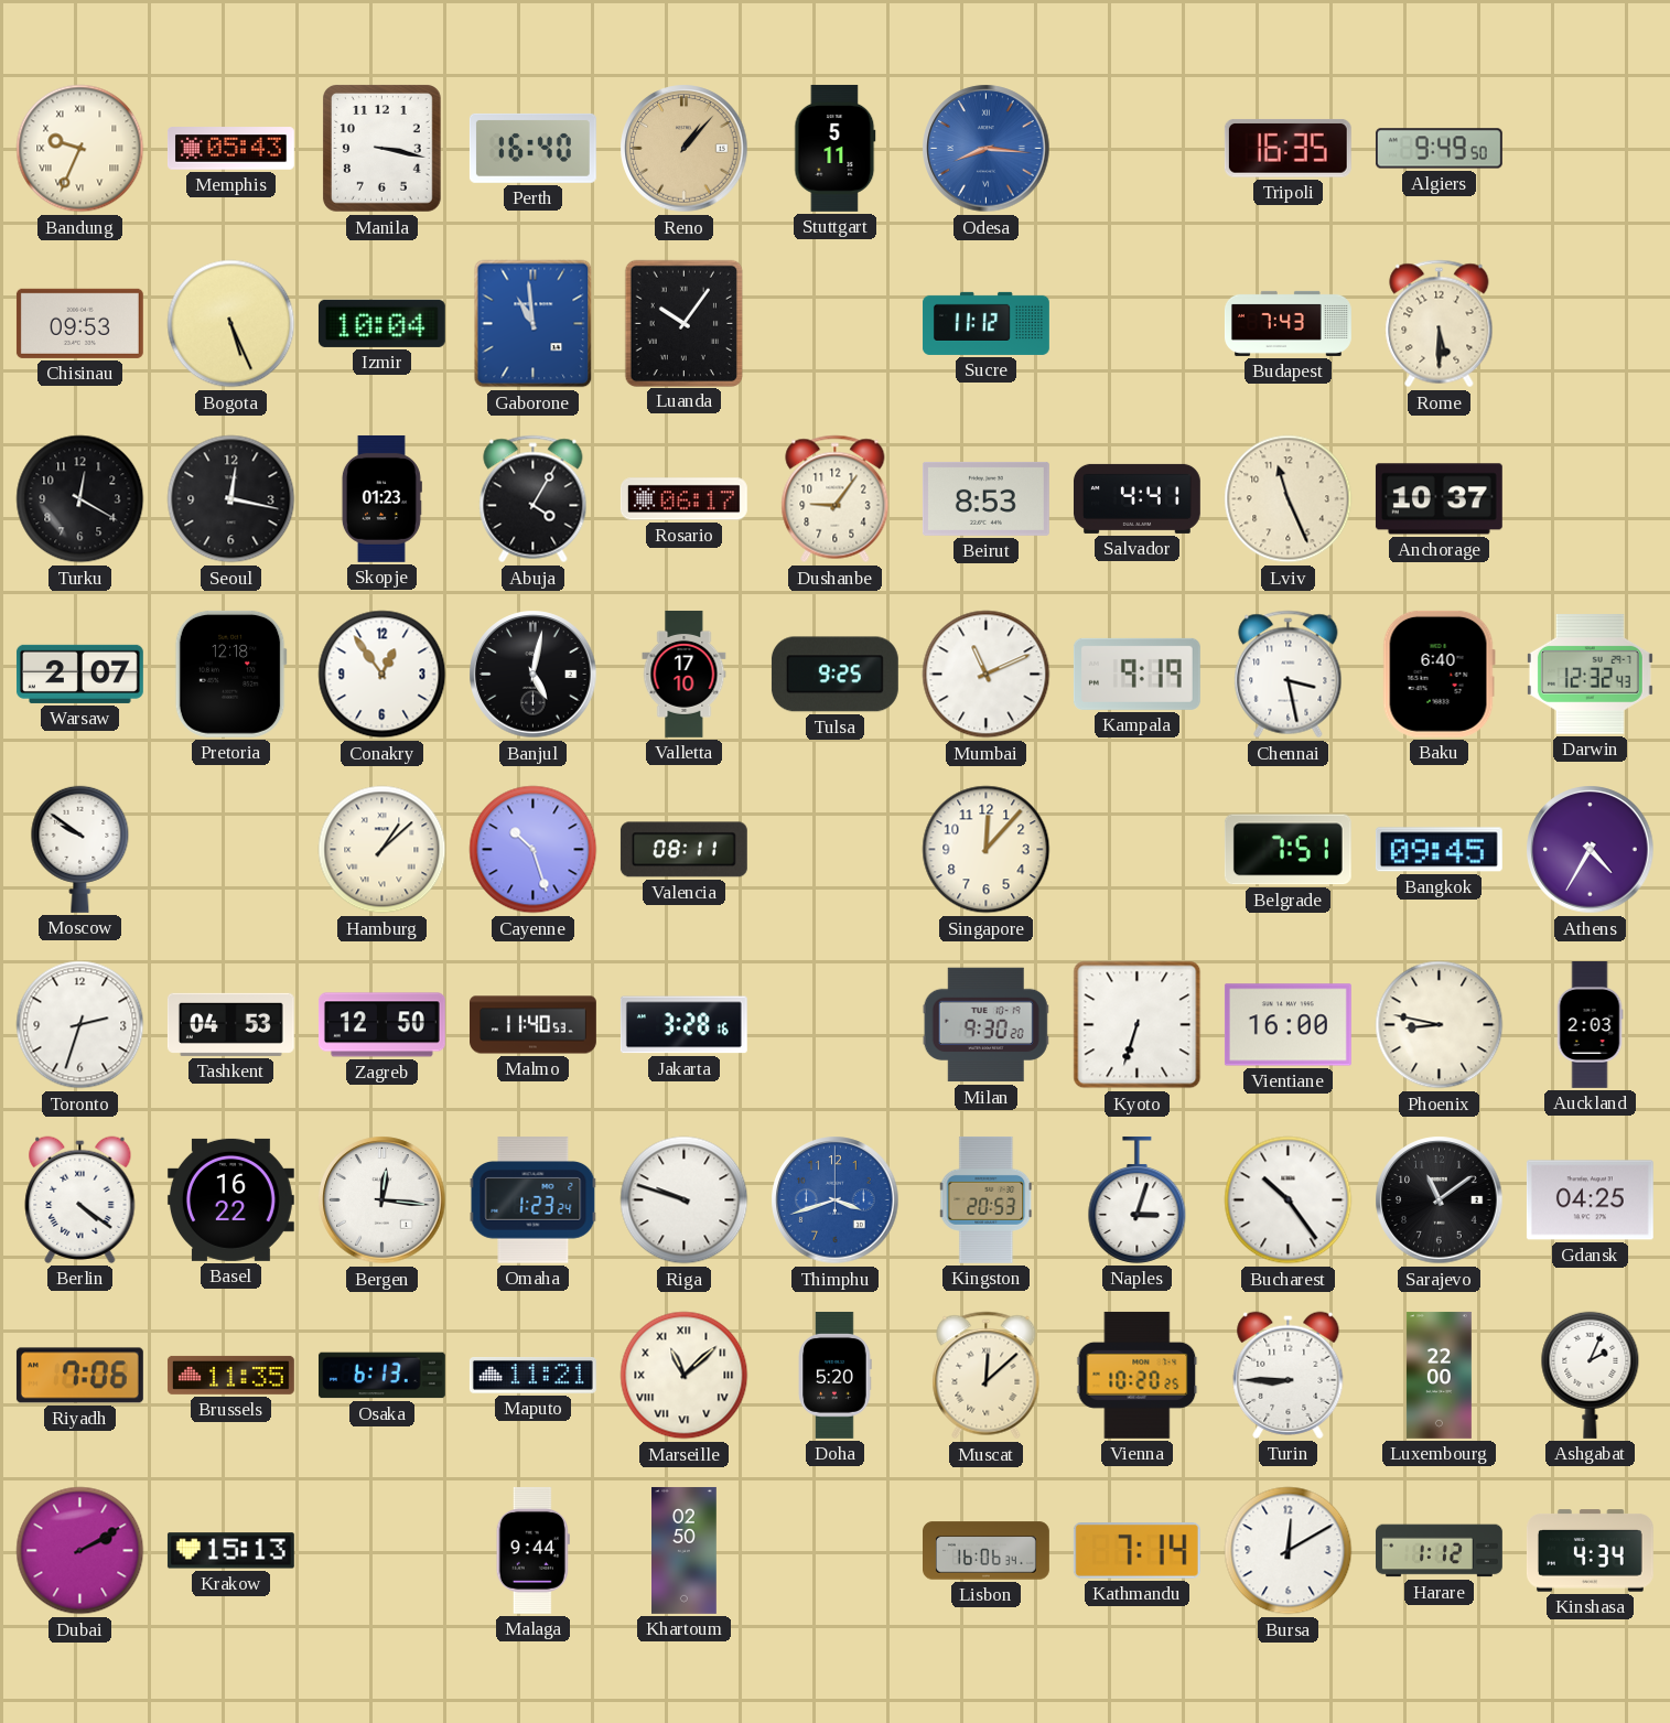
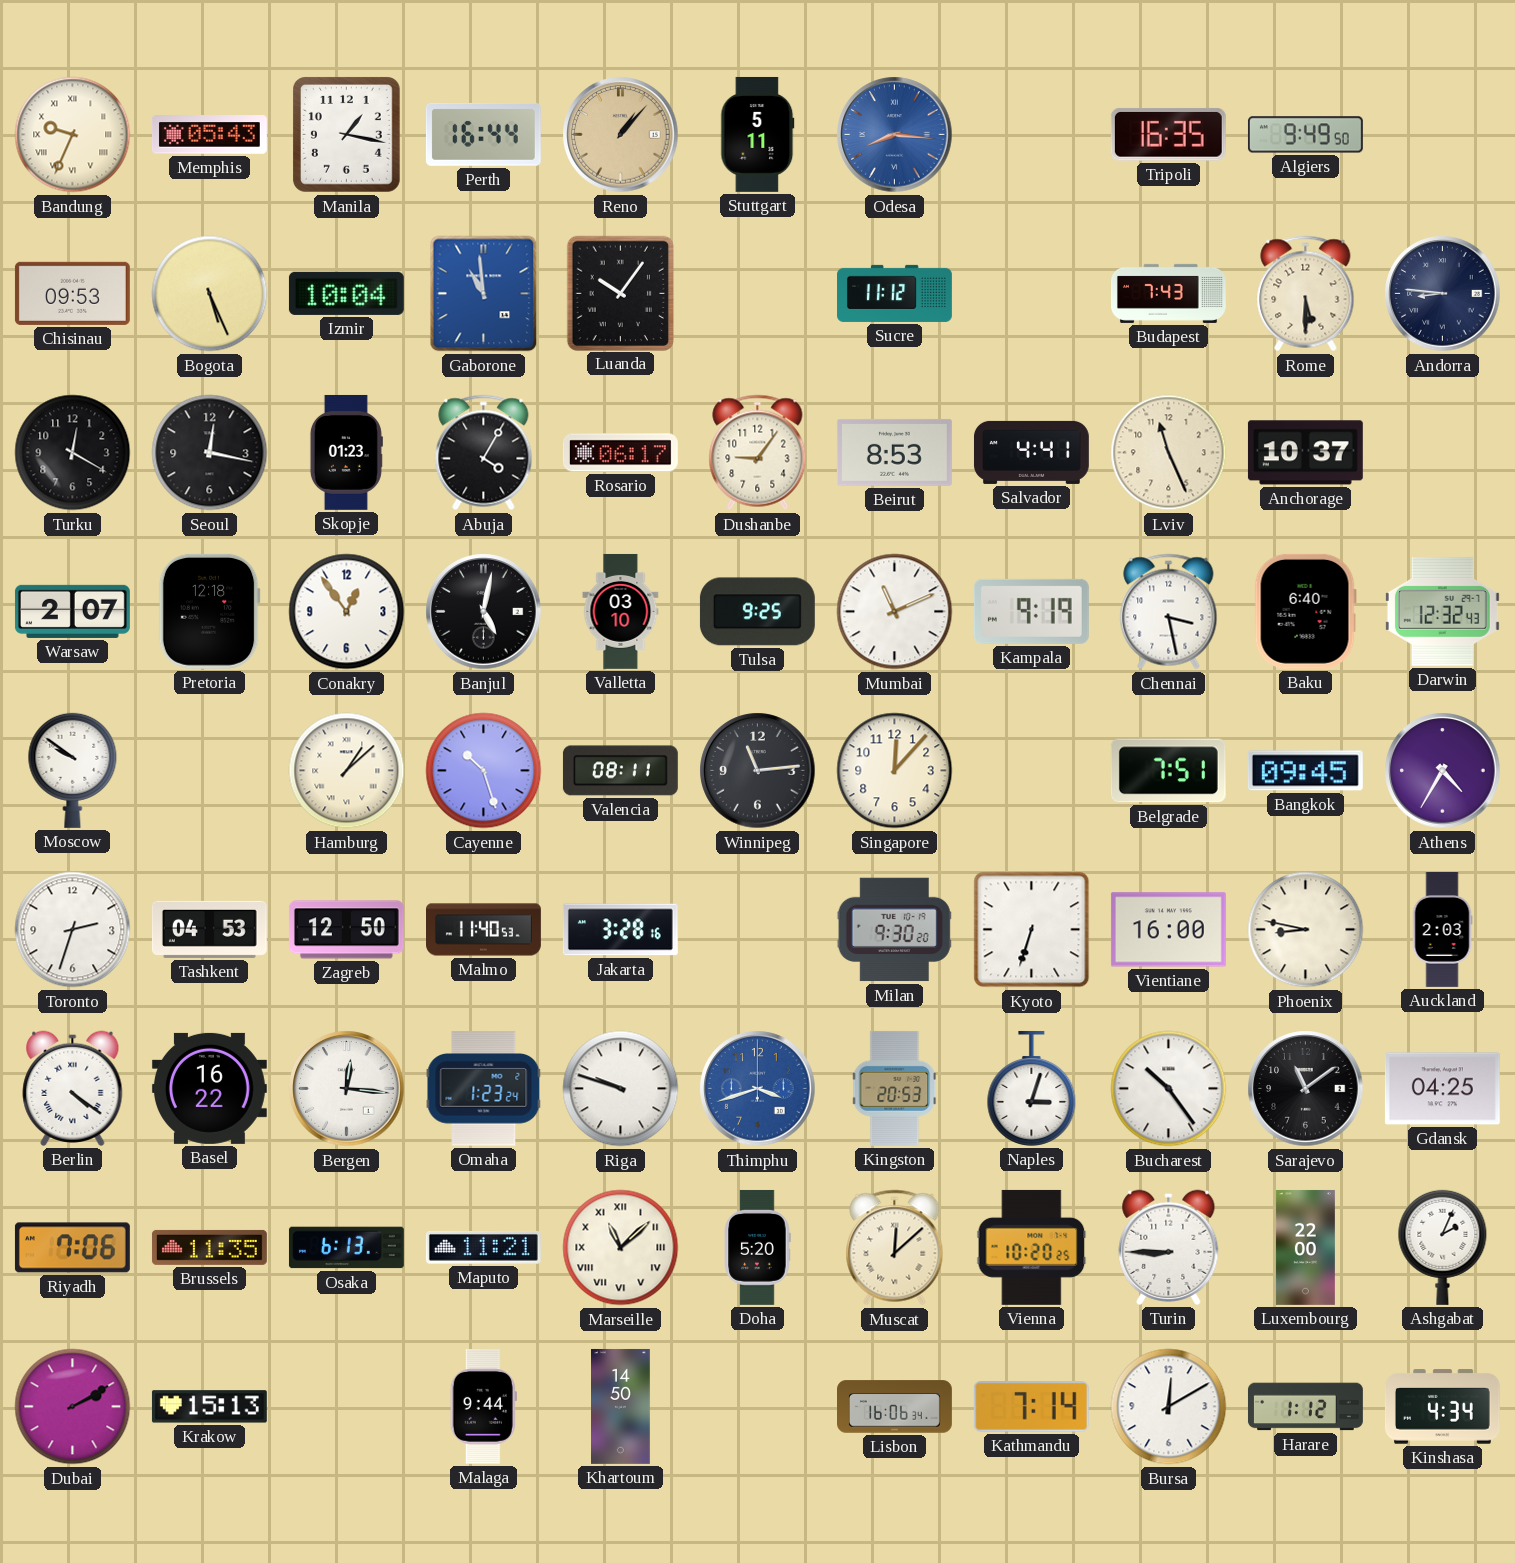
Manila: 3:17 -> 1:17 (347, 135)
Perth: 16:40 -> 16:44 (483, 134)
Andorra: none -> 8:46 (1443, 294)
Valletta: 17:10 -> 03:10 (621, 611)
Winnipeg: none -> 11:14 (758, 771)
Khartoum: 02:50 -> 14:50 (621, 1406)
